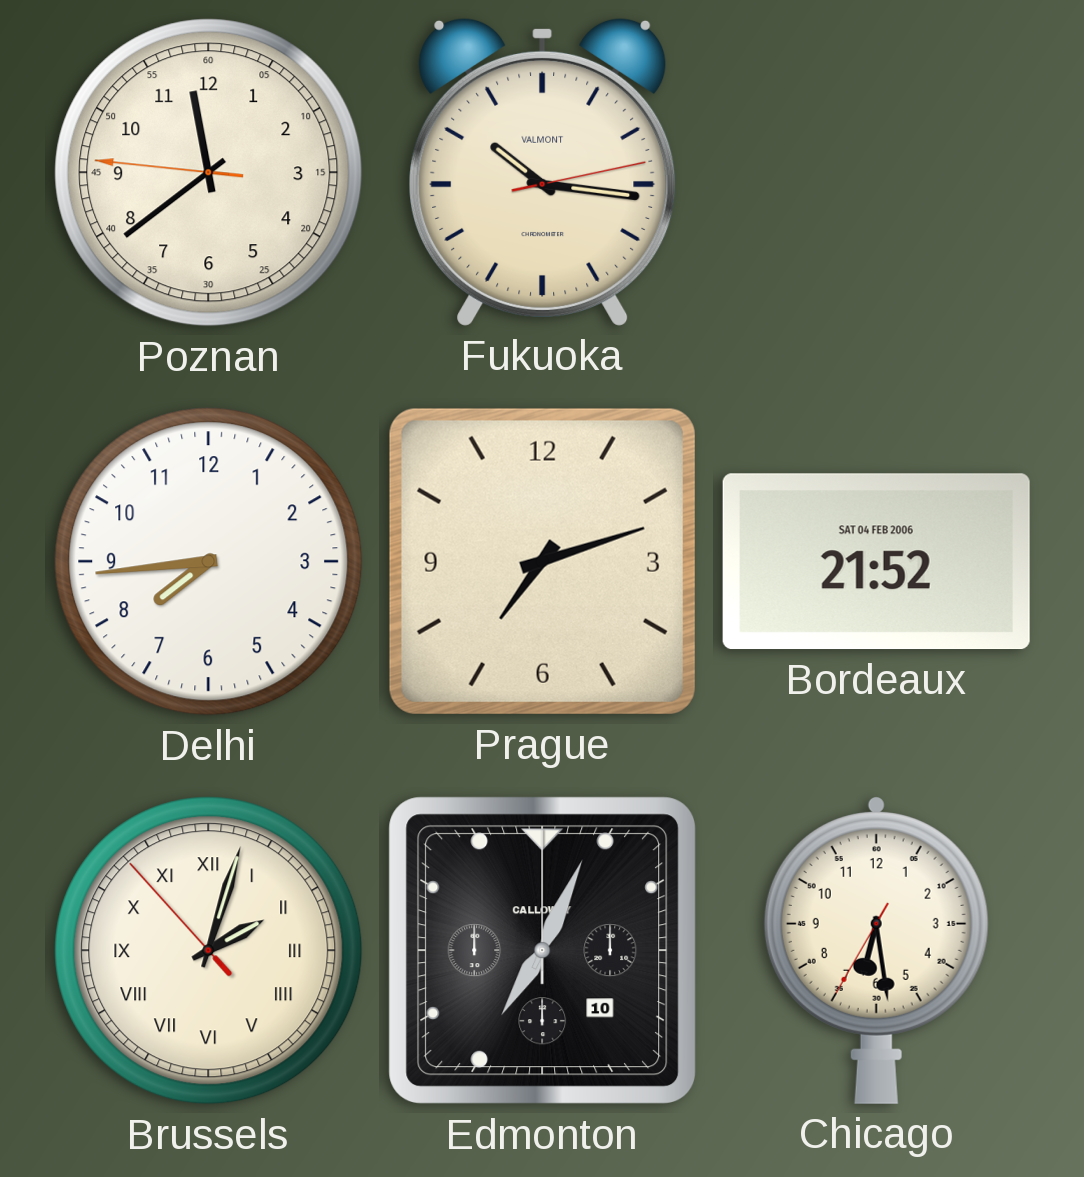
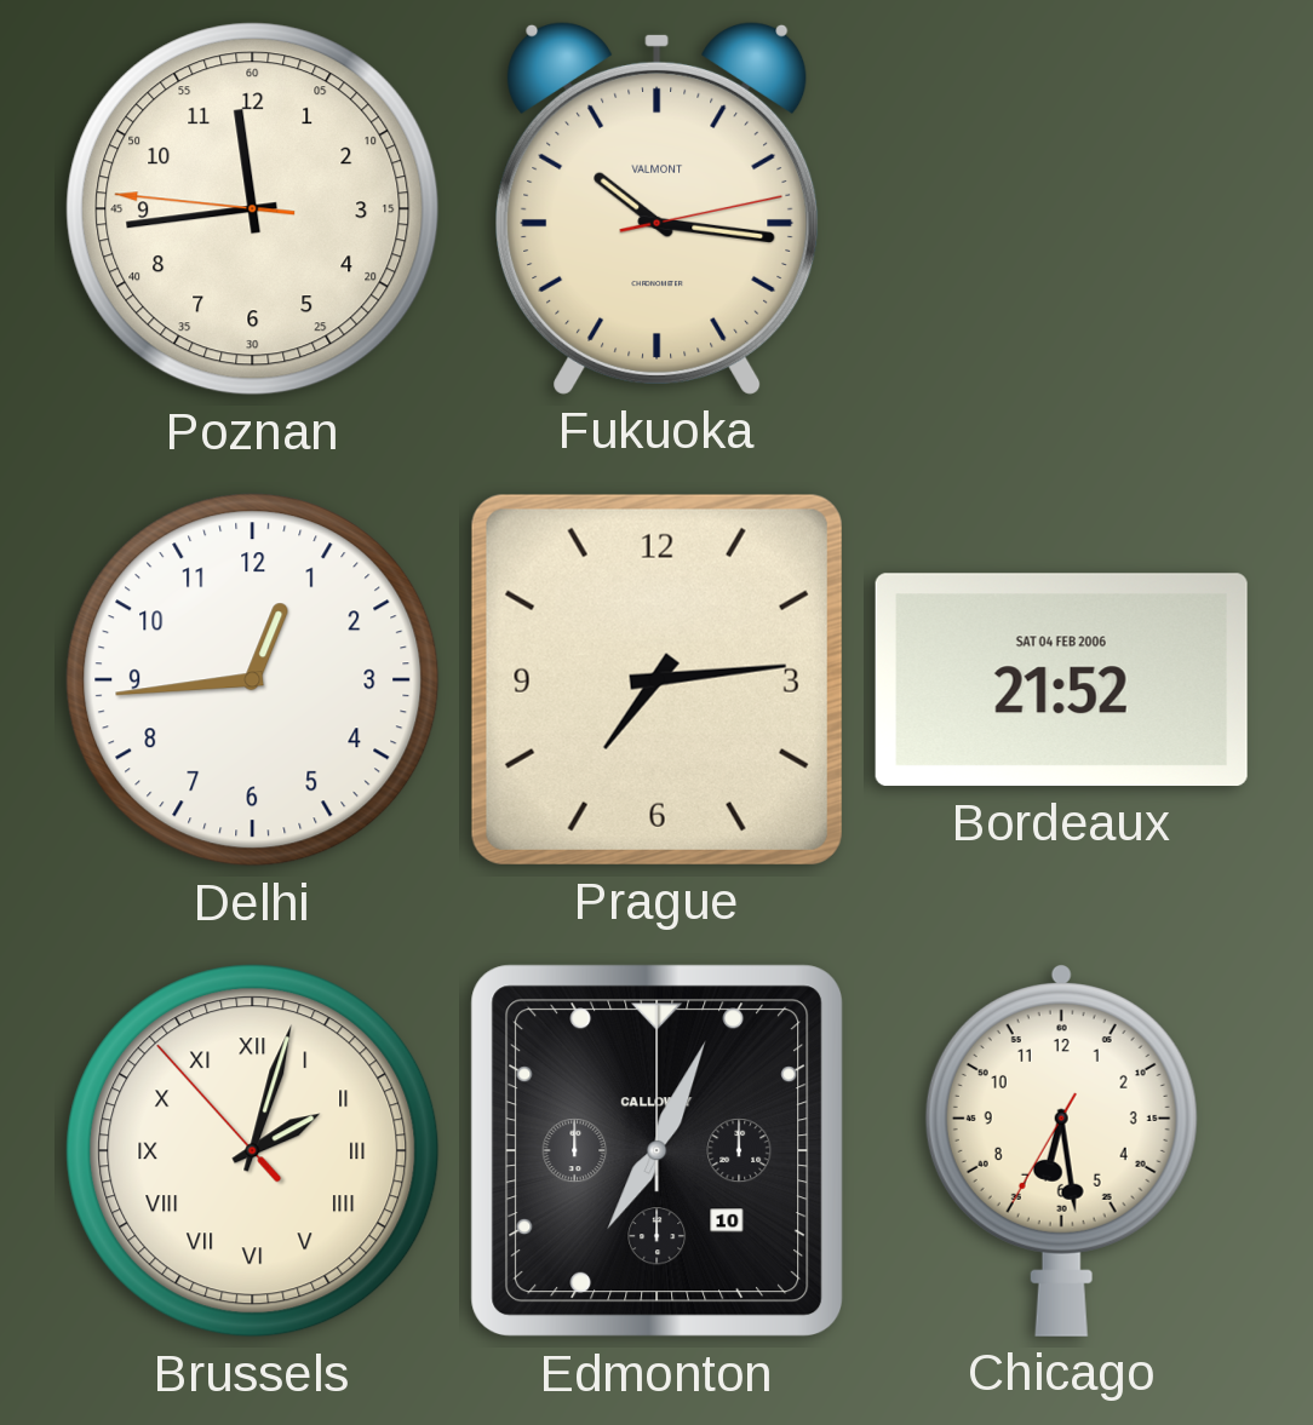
Poznan: 11:38 -> 11:43 (253, 209)
Delhi: 7:44 -> 12:44 (253, 680)
Prague: 7:12 -> 7:14 (656, 679)
